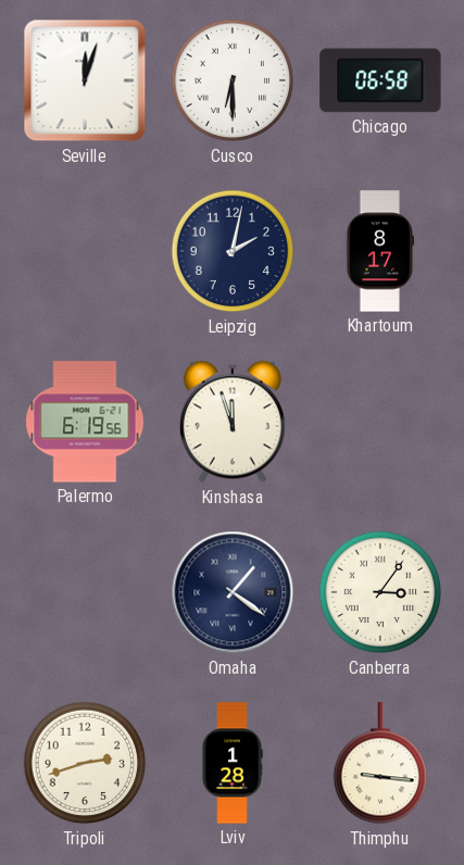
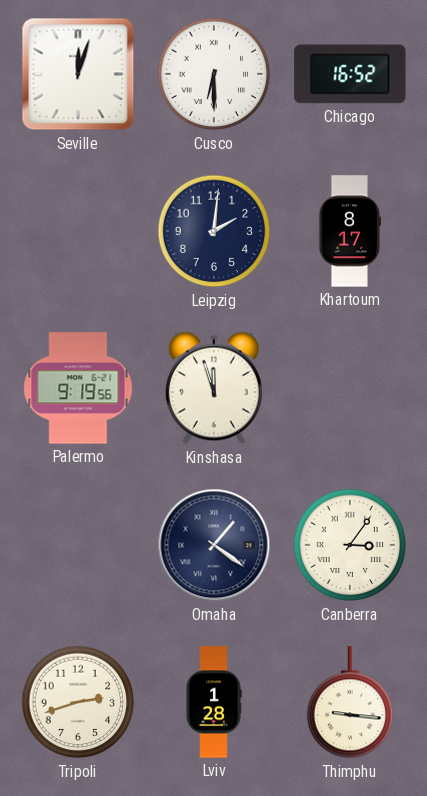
Chicago: 06:58 -> 16:52 (350, 74)
Leipzig: 2:02 -> 2:01 (214, 231)
Palermo: 6:19 -> 9:19 (78, 388)
